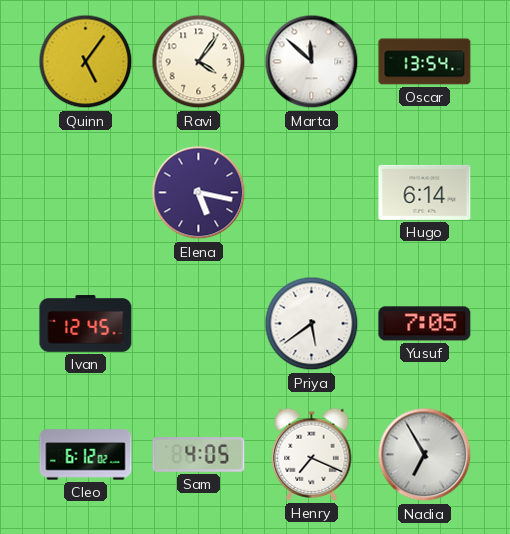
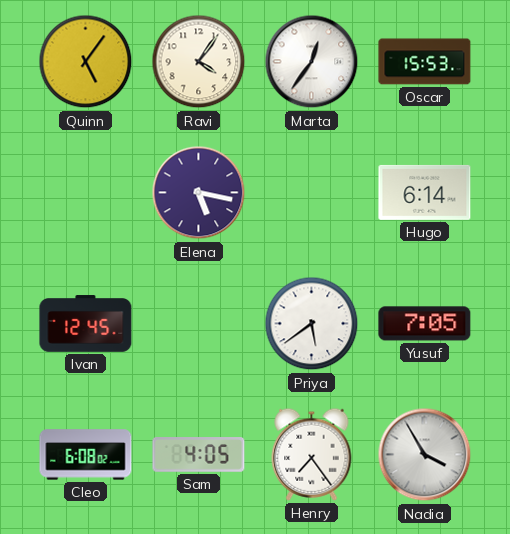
Marta: 11:52 -> 12:36 (312, 62)
Oscar: 13:54 -> 15:53 (425, 62)
Cleo: 6:12 -> 6:08 (86, 455)
Henry: 7:19 -> 7:24 (312, 454)
Nadia: 6:55 -> 3:55 (425, 455)
